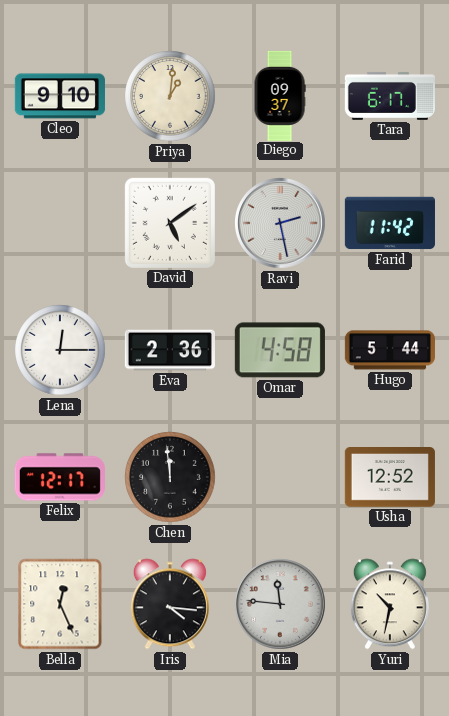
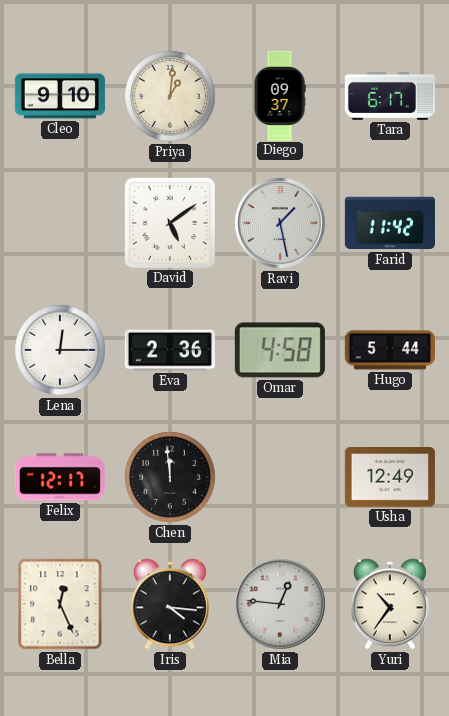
Ravi: 2:28 -> 1:28 (281, 224)
Usha: 12:52 -> 12:49 (390, 478)
Mia: 11:46 -> 12:46 (281, 605)
Yuri: 10:32 -> 10:36 (390, 604)
